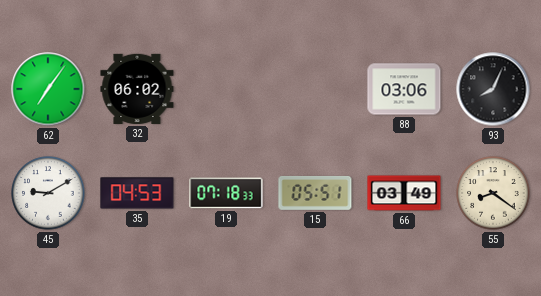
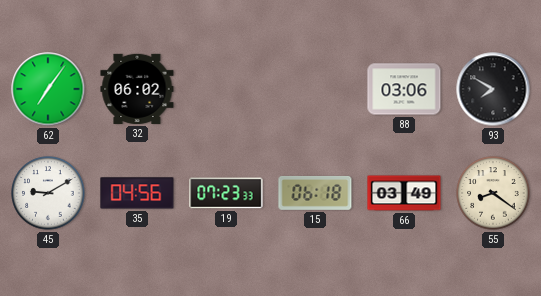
93: 8:04 -> 7:50 (493, 89)
35: 04:53 -> 04:56 (137, 193)
19: 07:18 -> 07:23 (226, 193)
15: 05:51 -> 06:18 (315, 193)
